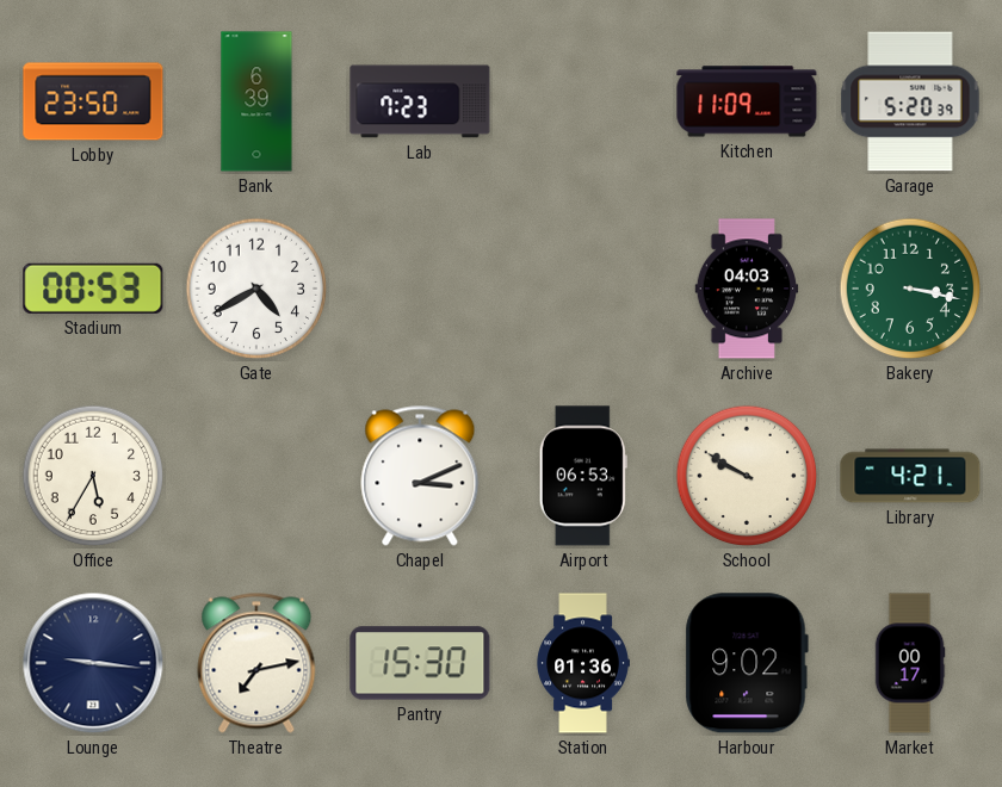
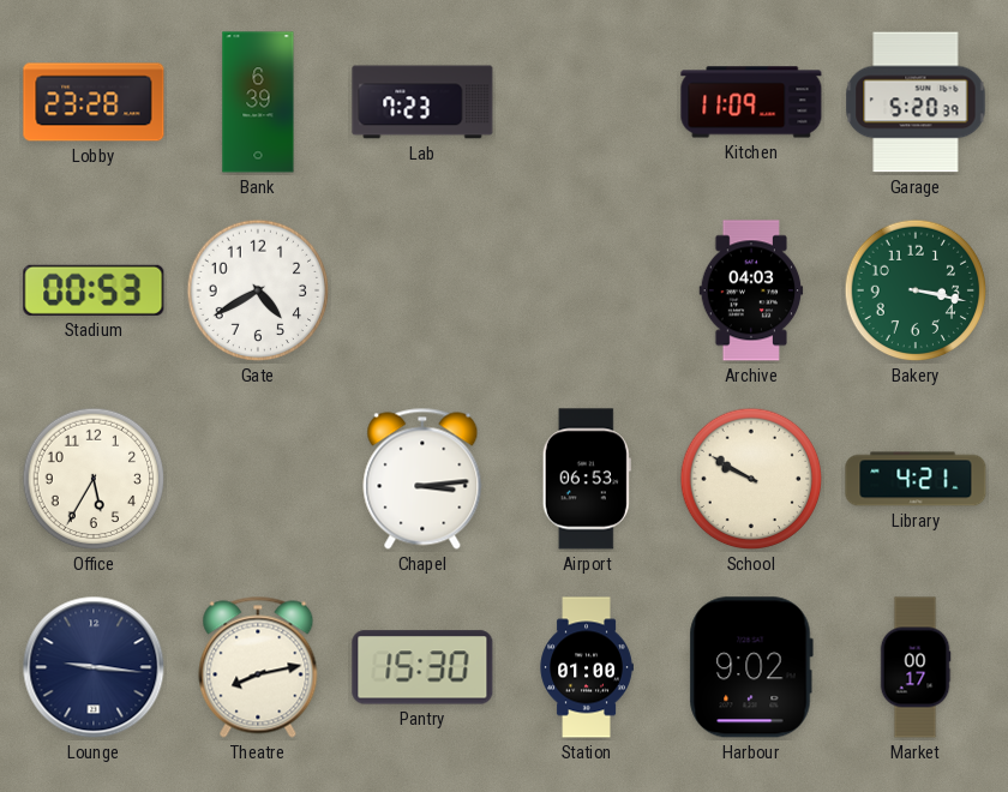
Lobby: 23:50 -> 23:28 (94, 102)
Chapel: 3:11 -> 3:14 (422, 479)
Theatre: 7:13 -> 8:13 (258, 667)
Station: 01:36 -> 01:00 (587, 667)
